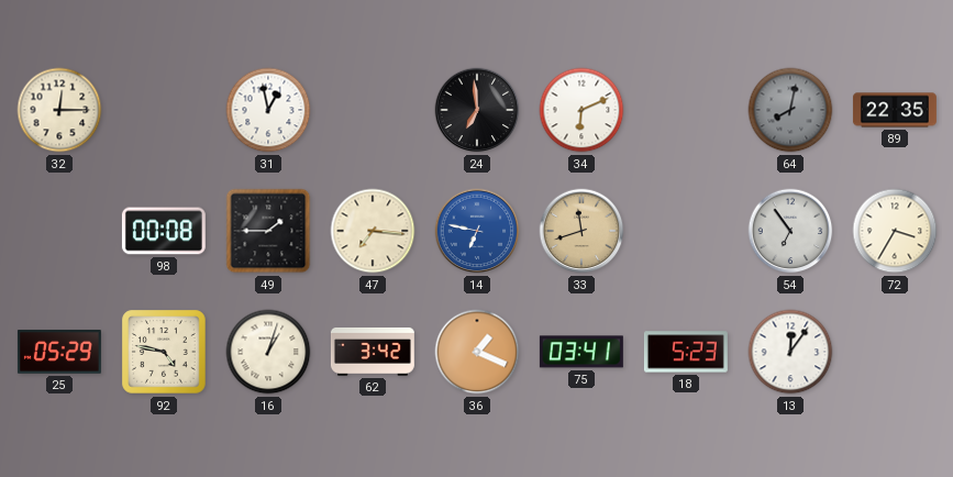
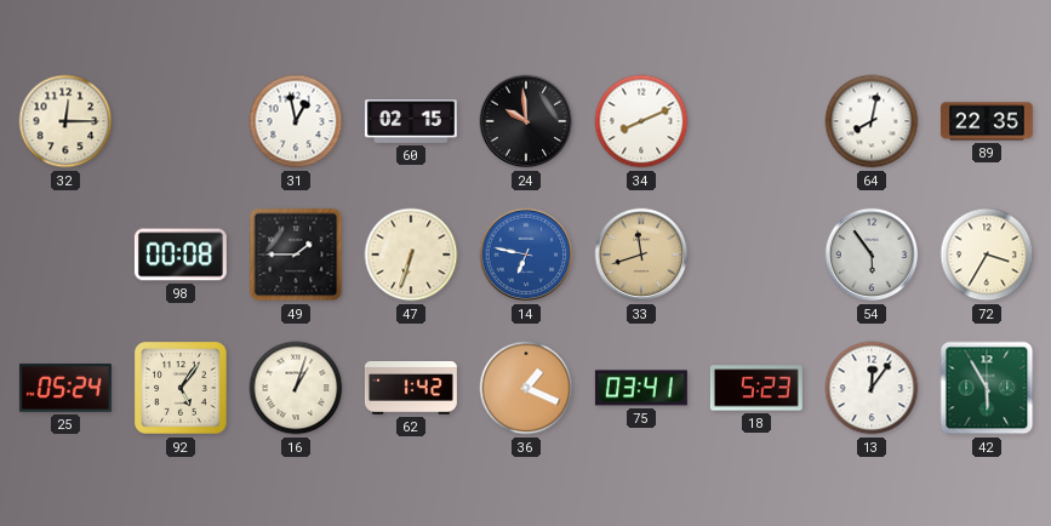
60: none -> 02:15 (411, 121)
24: 6:59 -> 9:59 (526, 121)
34: 6:11 -> 8:11 (641, 121)
64 dial: grey -> white (872, 121)
47: 7:16 -> 6:33 (411, 255)
54: 6:54 -> 5:54 (872, 255)
25: 05:29 -> 05:24 (65, 388)
92: 4:47 -> 5:06 (181, 388)
62: 3:42 -> 1:42 (411, 388)
42: none -> 5:55 (987, 388)
